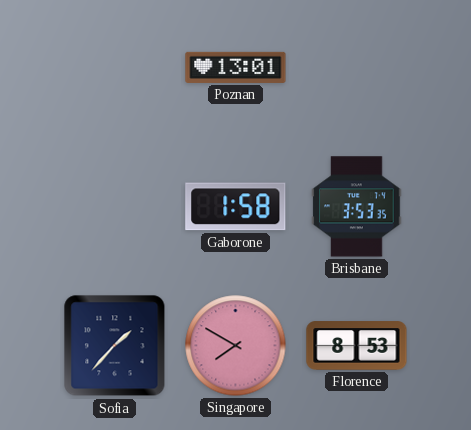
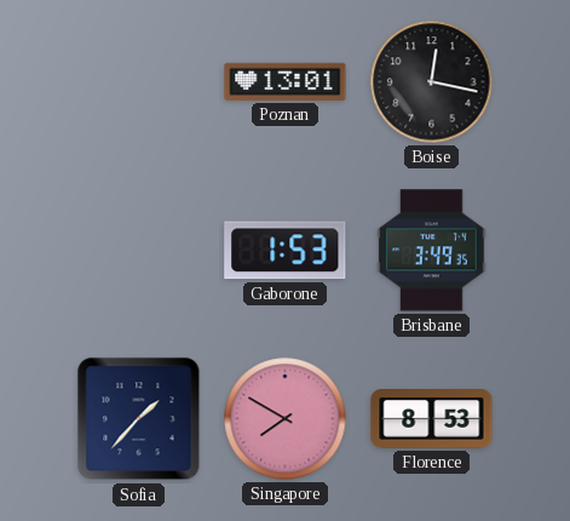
Boise: none -> 12:17 (432, 82)
Gaborone: 1:58 -> 1:53 (286, 251)
Brisbane: 3:53 -> 3:49 (432, 251)
